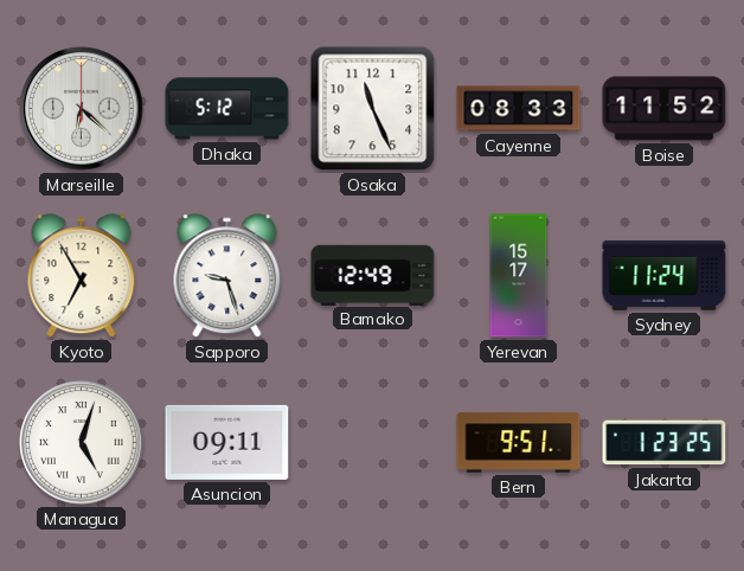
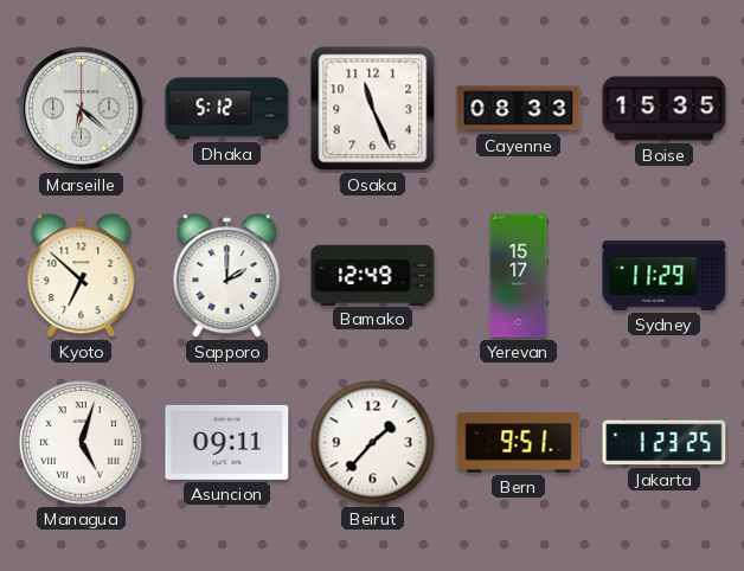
Boise: 11:52 -> 15:35 (665, 109)
Kyoto: 6:55 -> 6:52 (82, 276)
Sapporo: 9:27 -> 2:00 (227, 276)
Sydney: 11:24 -> 11:29 (665, 275)
Beirut: none -> 1:37 (373, 443)
